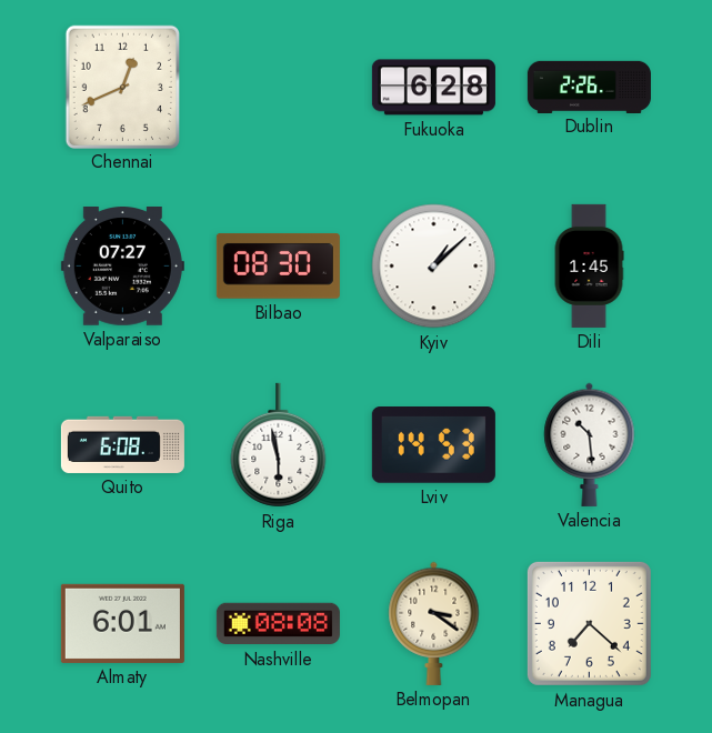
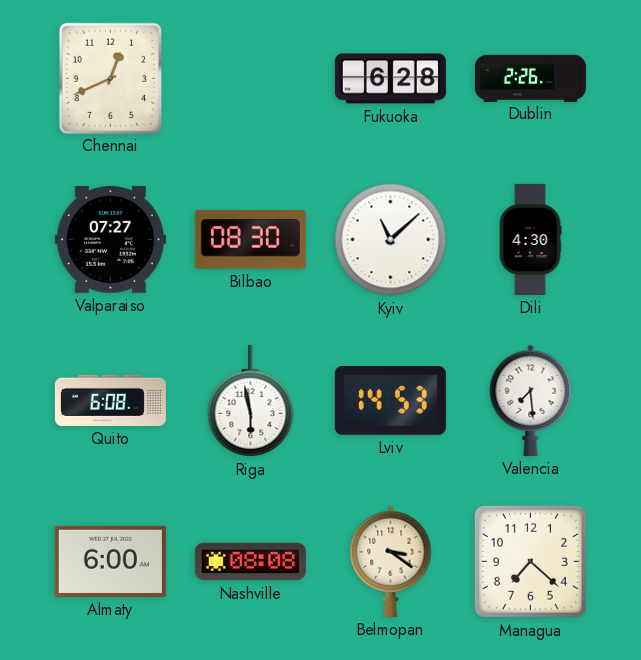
Kyiv: 1:08 -> 11:08 (391, 240)
Dili: 1:45 -> 4:30 (530, 239)
Valencia: 10:29 -> 7:29 (531, 400)
Almaty: 6:01 -> 6:00 (110, 561)
